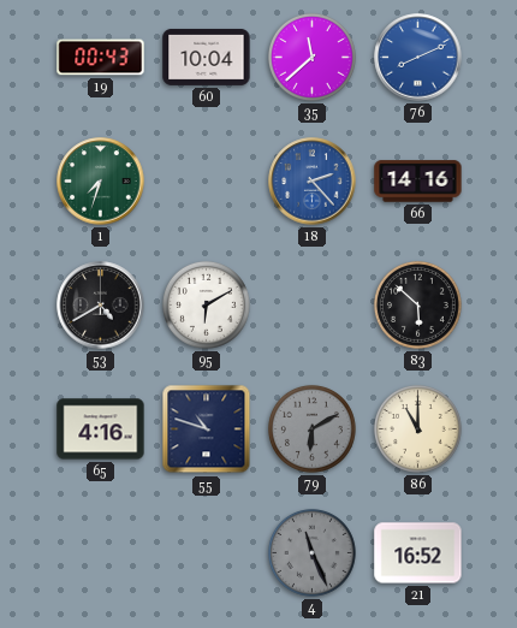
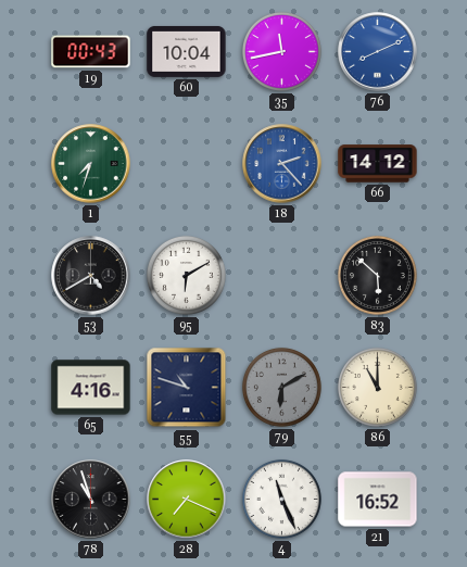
35: 11:38 -> 11:43 (281, 51)
66: 14:16 -> 14:12 (378, 164)
78: none -> 10:57 (91, 500)
28: none -> 7:19 (187, 500)
4 dial: grey -> white (281, 499)
